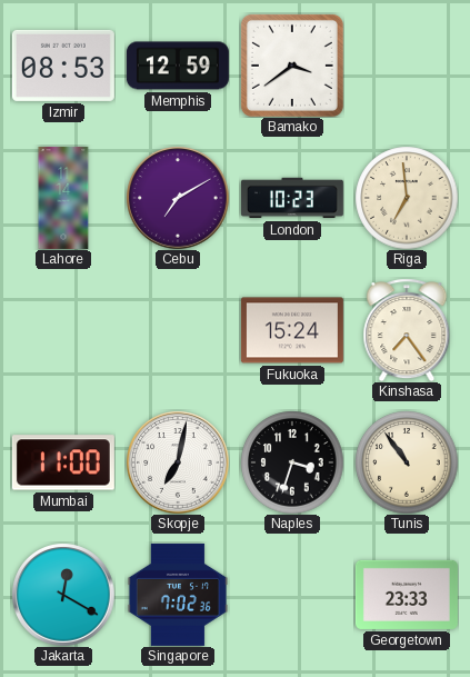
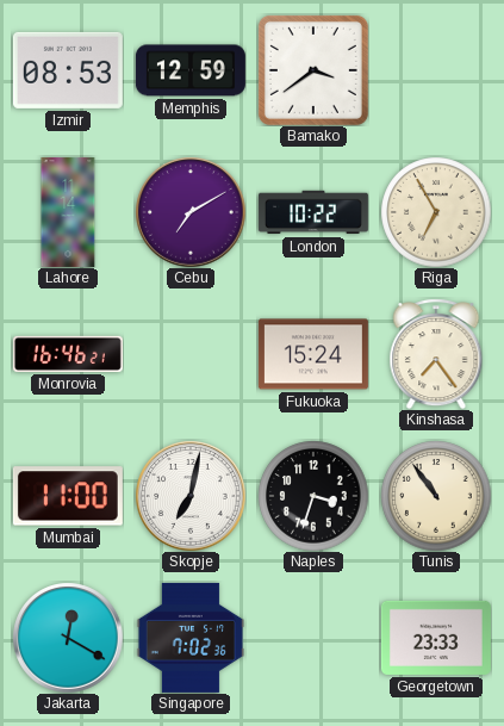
London: 10:23 -> 10:22 (313, 212)
Riga: 6:59 -> 6:55 (436, 212)
Monrovia: none -> 16:46 (68, 354)
